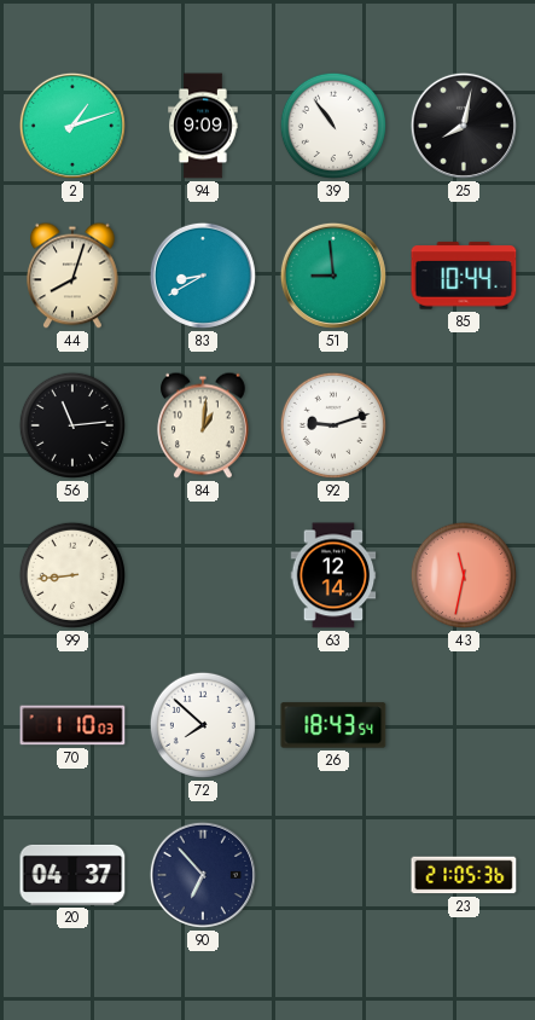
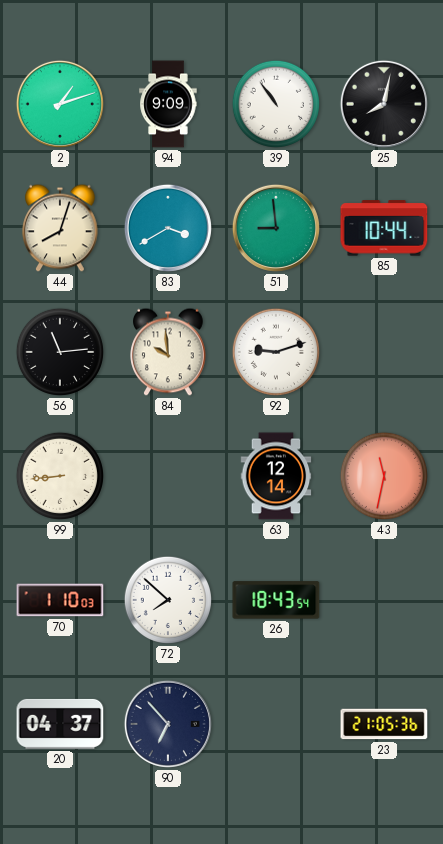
83: 8:40 -> 3:40 (168, 228)
84: 1:01 -> 9:59 (168, 352)
